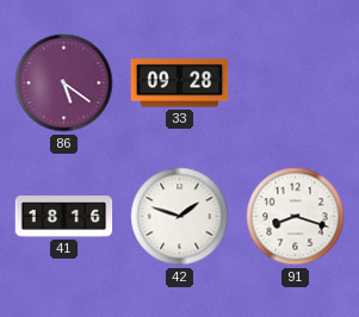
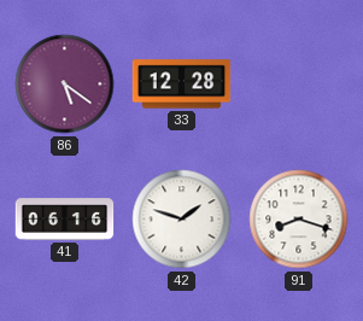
33: 09:28 -> 12:28 (182, 84)
41: 18:16 -> 06:16 (65, 220)
